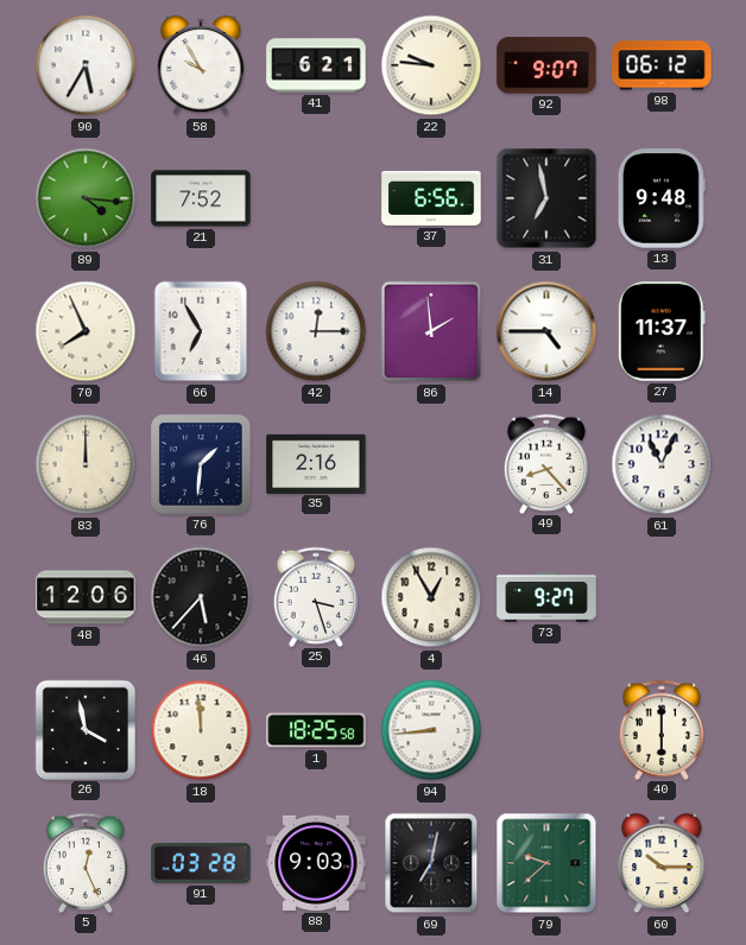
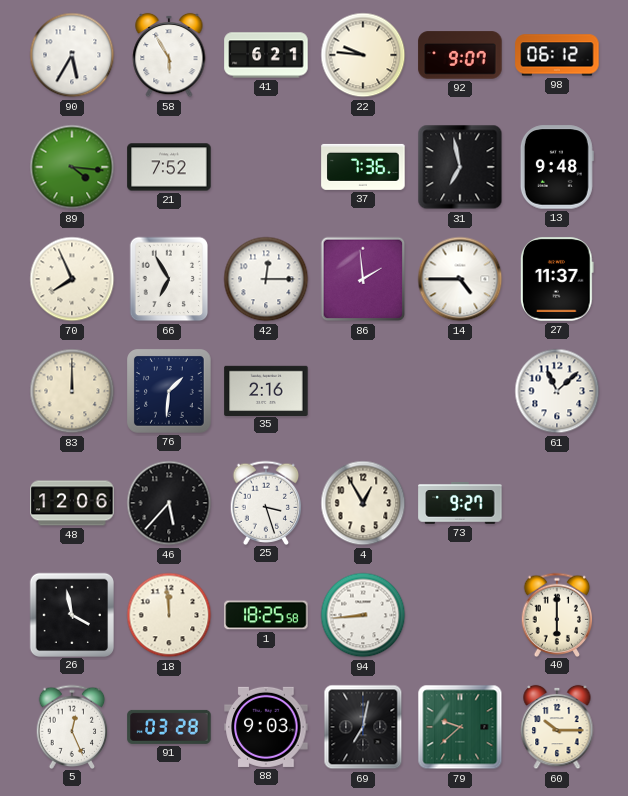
58: 9:55 -> 5:55 (169, 55)
37: 6:56 -> 7:36 (363, 167)
49: 8:23 -> none (546, 463)
61: 11:04 -> 11:08 (557, 391)
